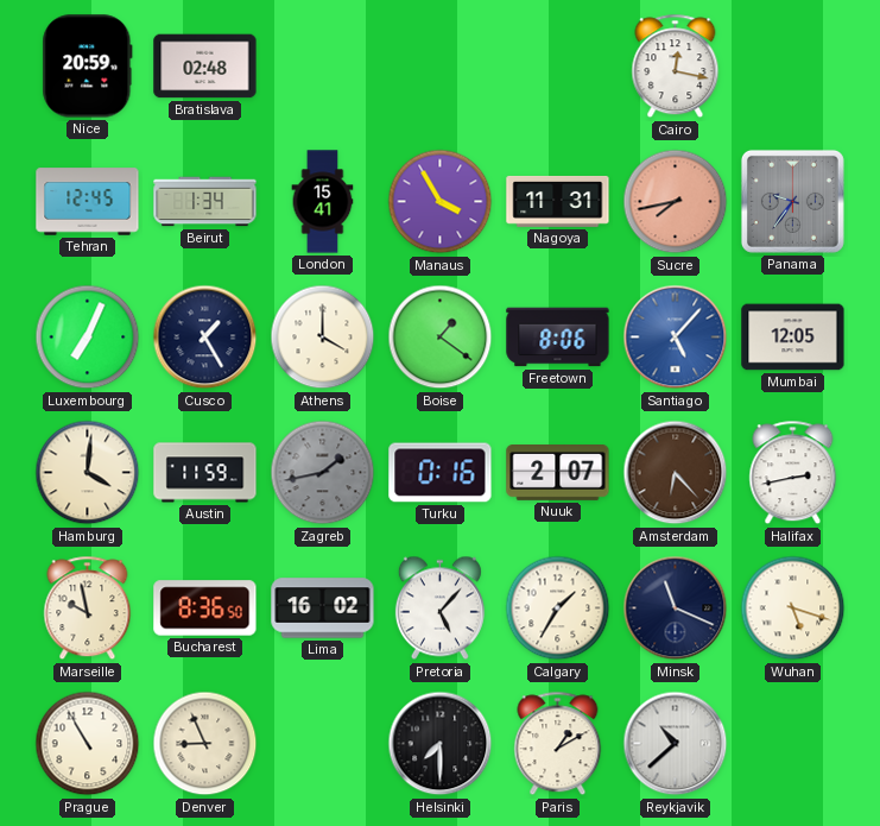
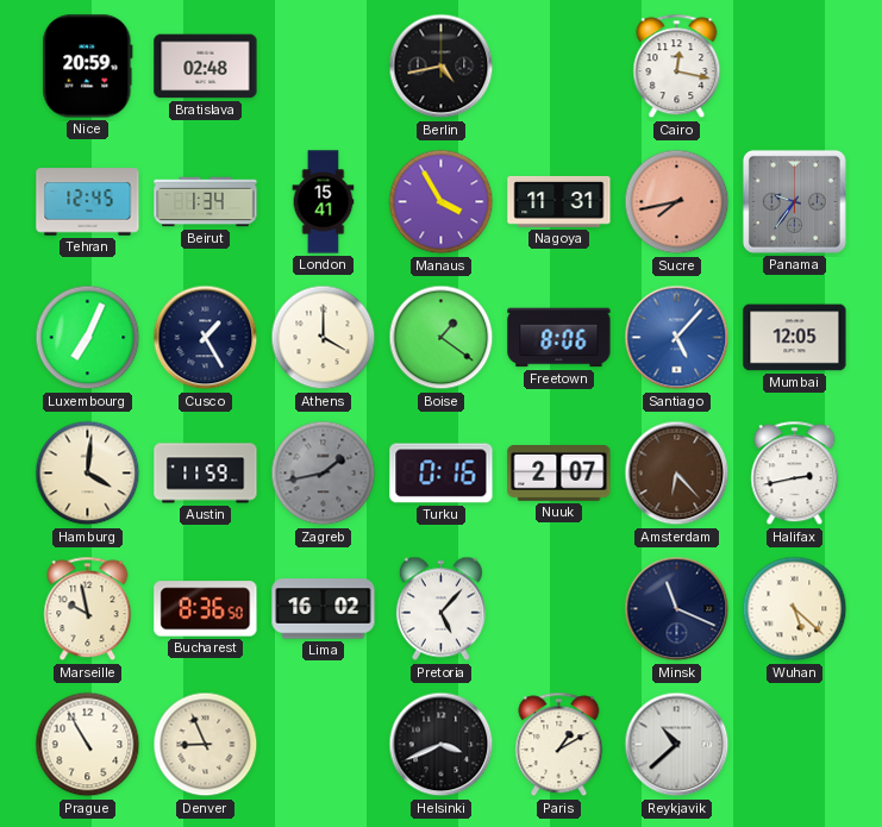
Berlin: none -> 4:43 (442, 67)
Calgary: 1:35 -> none (558, 609)
Wuhan: 5:18 -> 5:22 (795, 609)
Helsinki: 7:30 -> 3:41 (442, 745)
